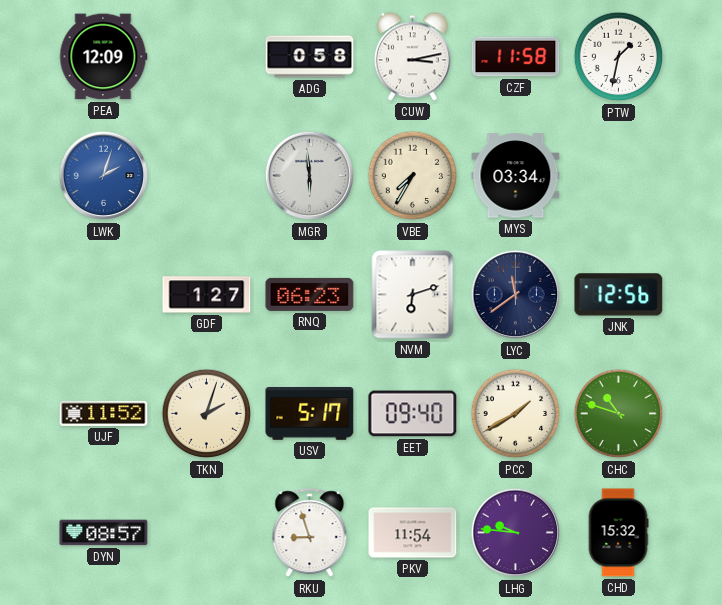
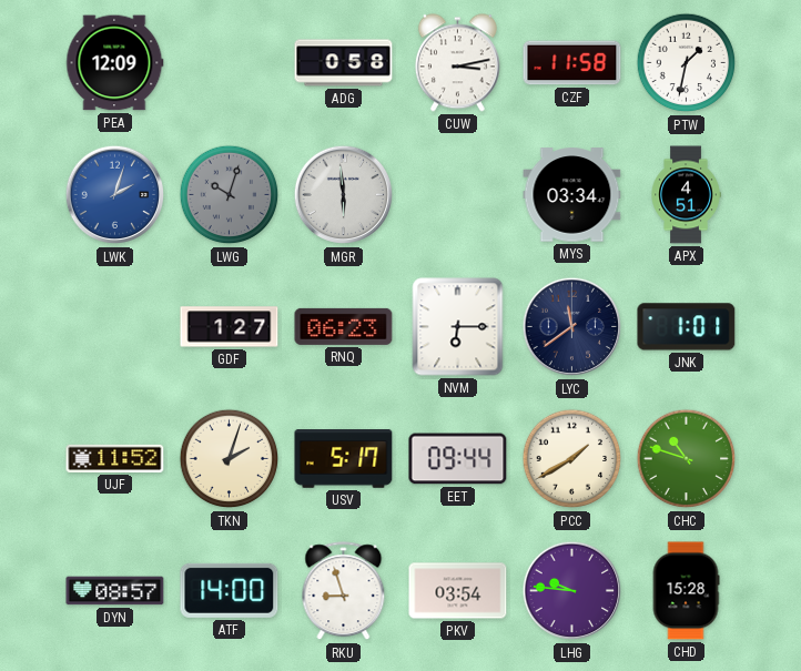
LWG: none -> 10:03 (230, 195)
VBE: 7:35 -> none (413, 176)
APX: none -> 4:51 (686, 195)
NVM: 6:12 -> 6:15 (458, 327)
JNK: 12:56 -> 1:01 (687, 327)
EET: 09:40 -> 09:44 (458, 459)
ATF: none -> 14:00 (230, 590)
PKV: 11:54 -> 03:54 (458, 591)
CHD: 15:32 -> 15:28 (686, 591)
